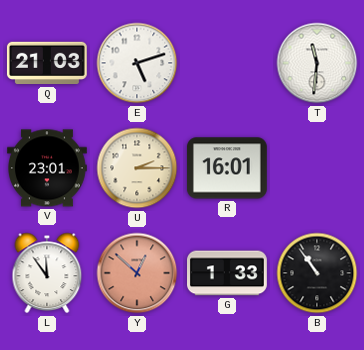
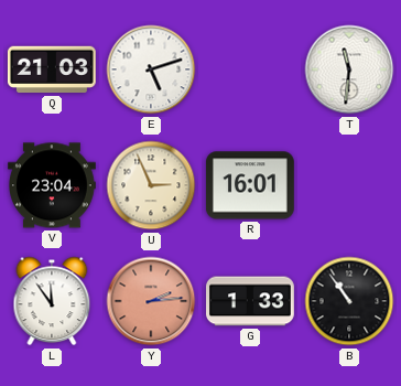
V: 23:01 -> 23:04 (53, 185)
U: 2:15 -> 2:56 (151, 185)
Y: 12:52 -> 2:14 (151, 301)
